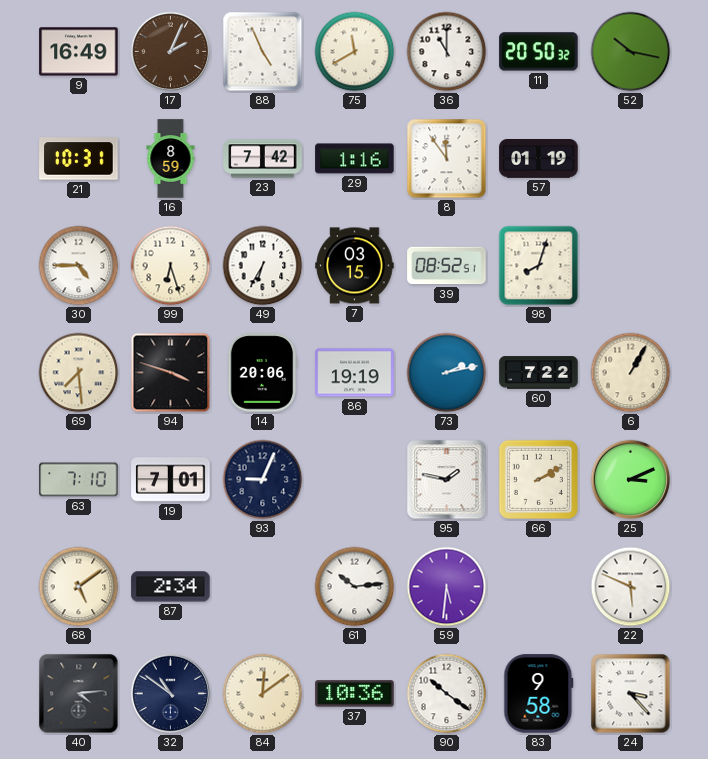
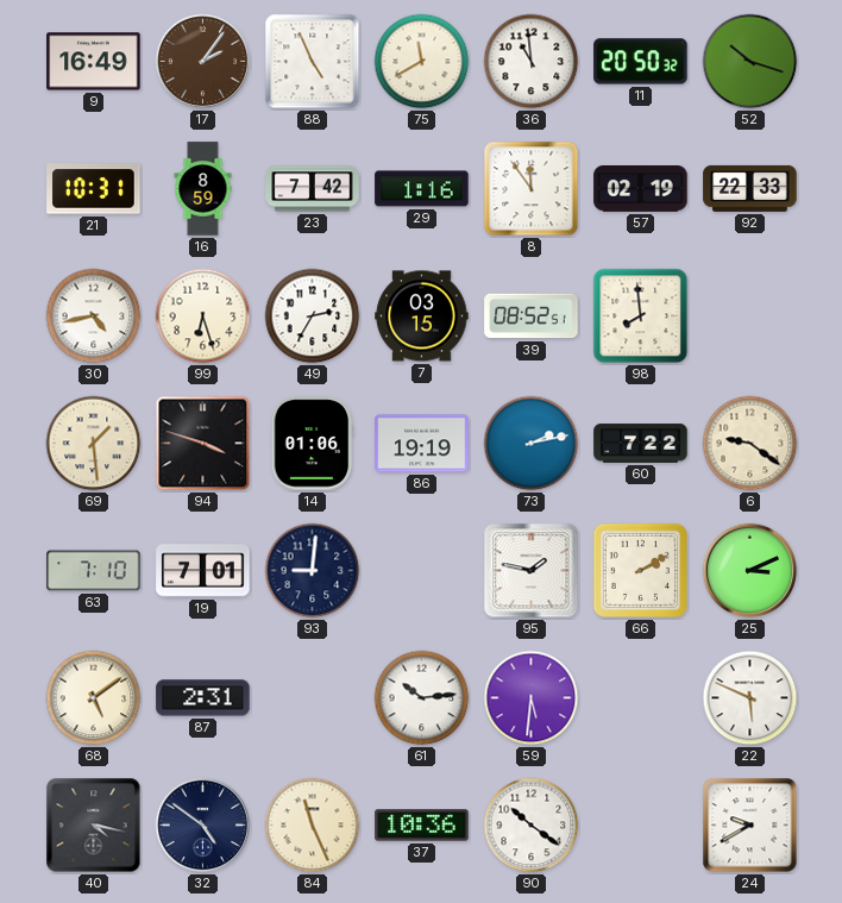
17: 2:04 -> 2:06 (203, 62)
36: 11:00 -> 10:59 (532, 62)
52: 10:17 -> 10:18 (750, 62)
57: 01:19 -> 02:19 (641, 189)
92: none -> 22:33 (750, 188)
30: 4:45 -> 4:43 (94, 316)
49: 6:35 -> 2:35 (313, 316)
98: 8:03 -> 7:59 (641, 316)
69: 7:29 -> 1:29 (94, 444)
14: 20:06 -> 01:06 (312, 444)
6: 1:05 -> 9:21 (750, 444)
93: 9:04 -> 9:01 (313, 571)
87: 2:34 -> 2:31 (203, 698)
40: 4:14 -> 4:17 (94, 826)
32: 10:51 -> 4:51 (203, 826)
84: 12:09 -> 11:26 (313, 826)
83: 9:58 -> none (539, 694)
24: 3:23 -> 9:40 (750, 826)
